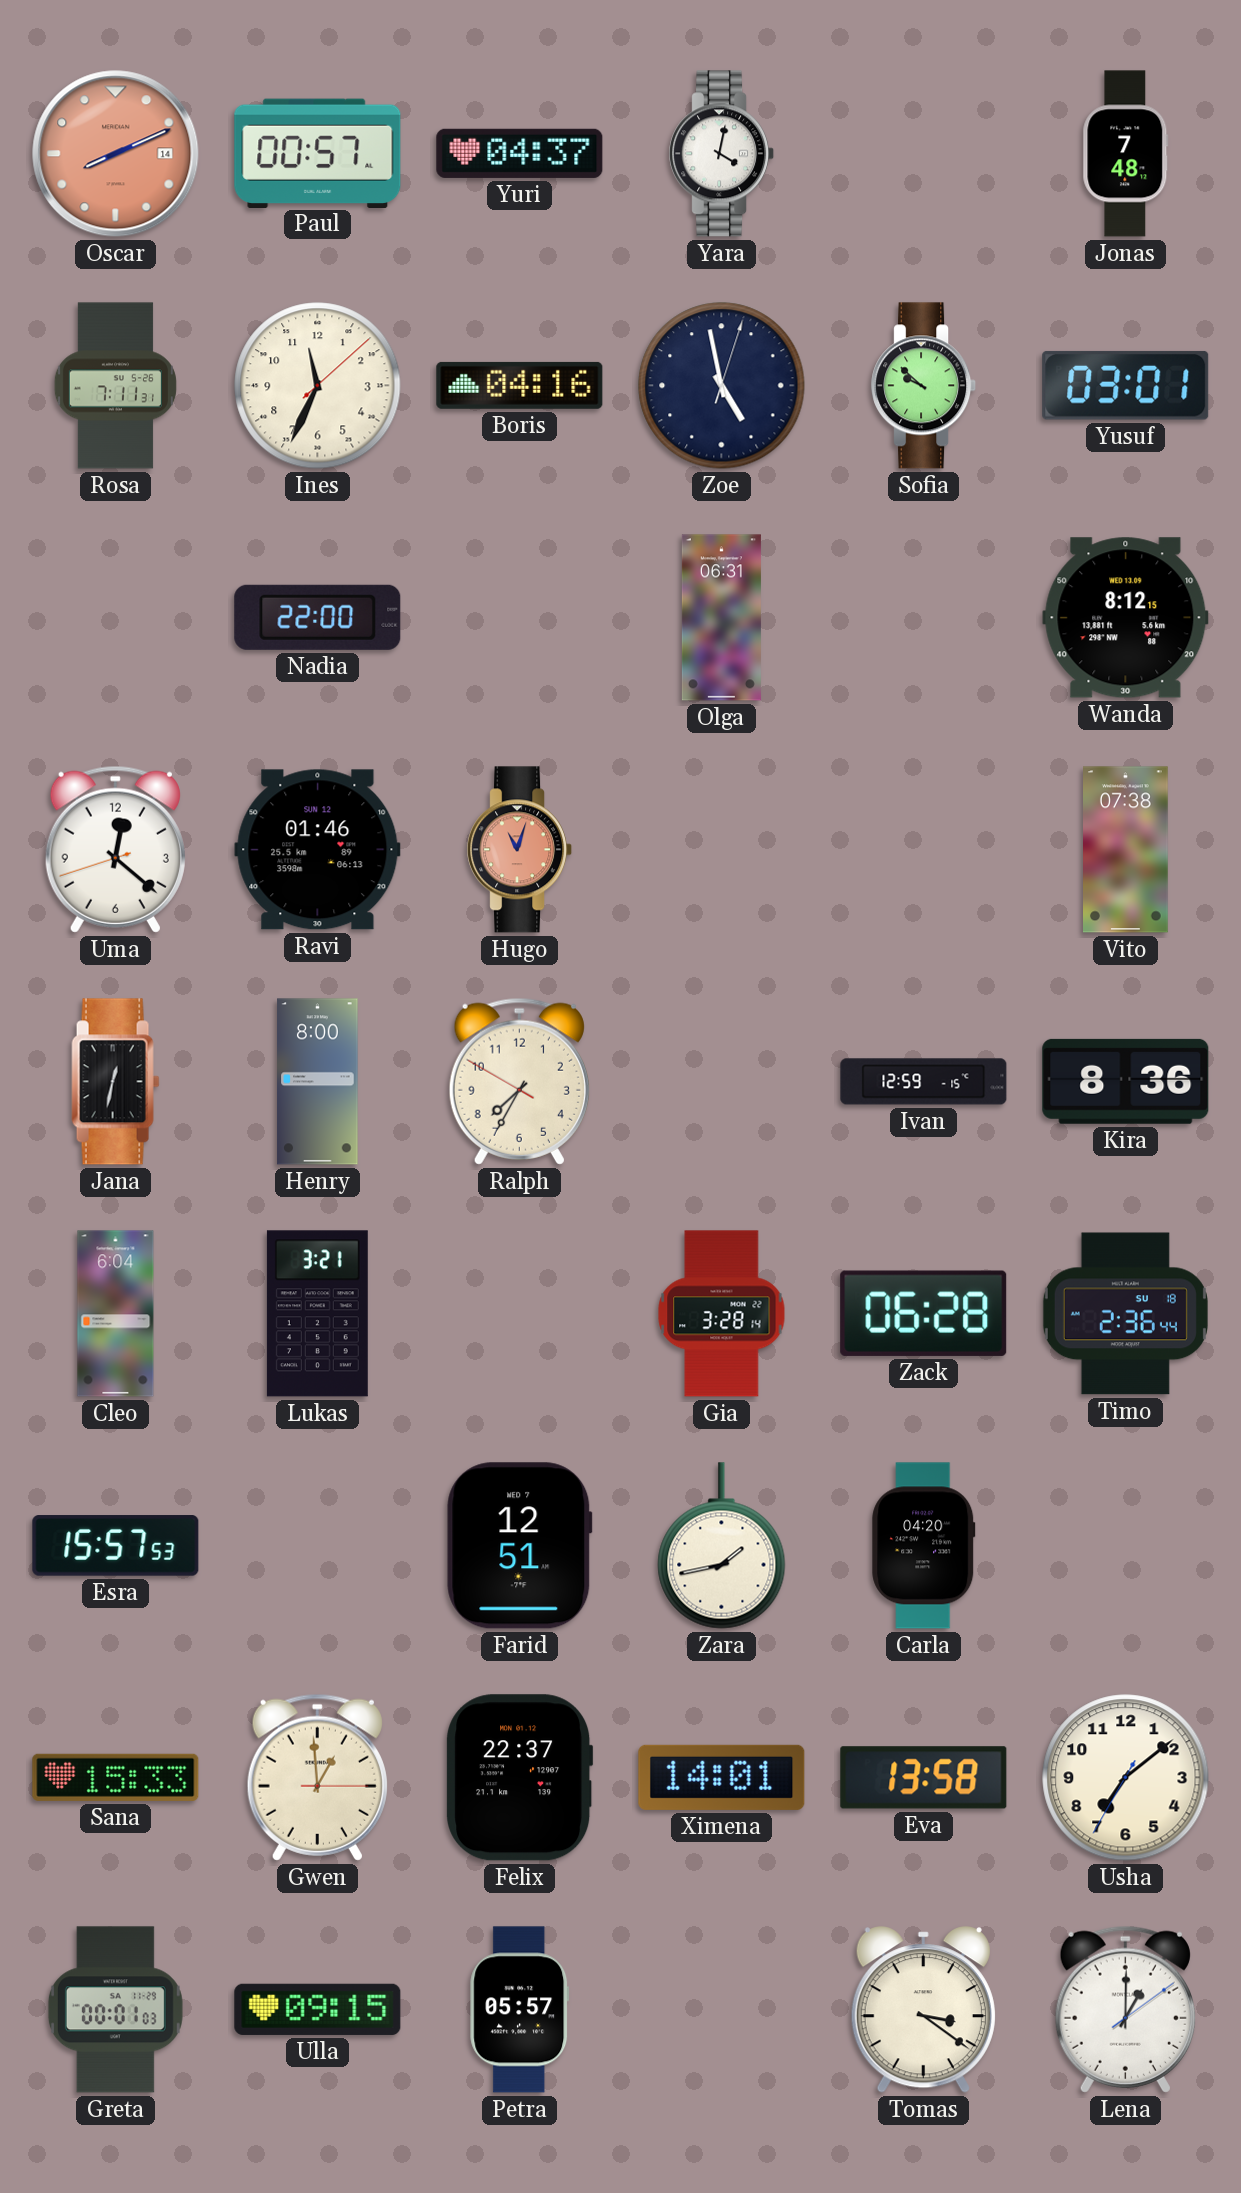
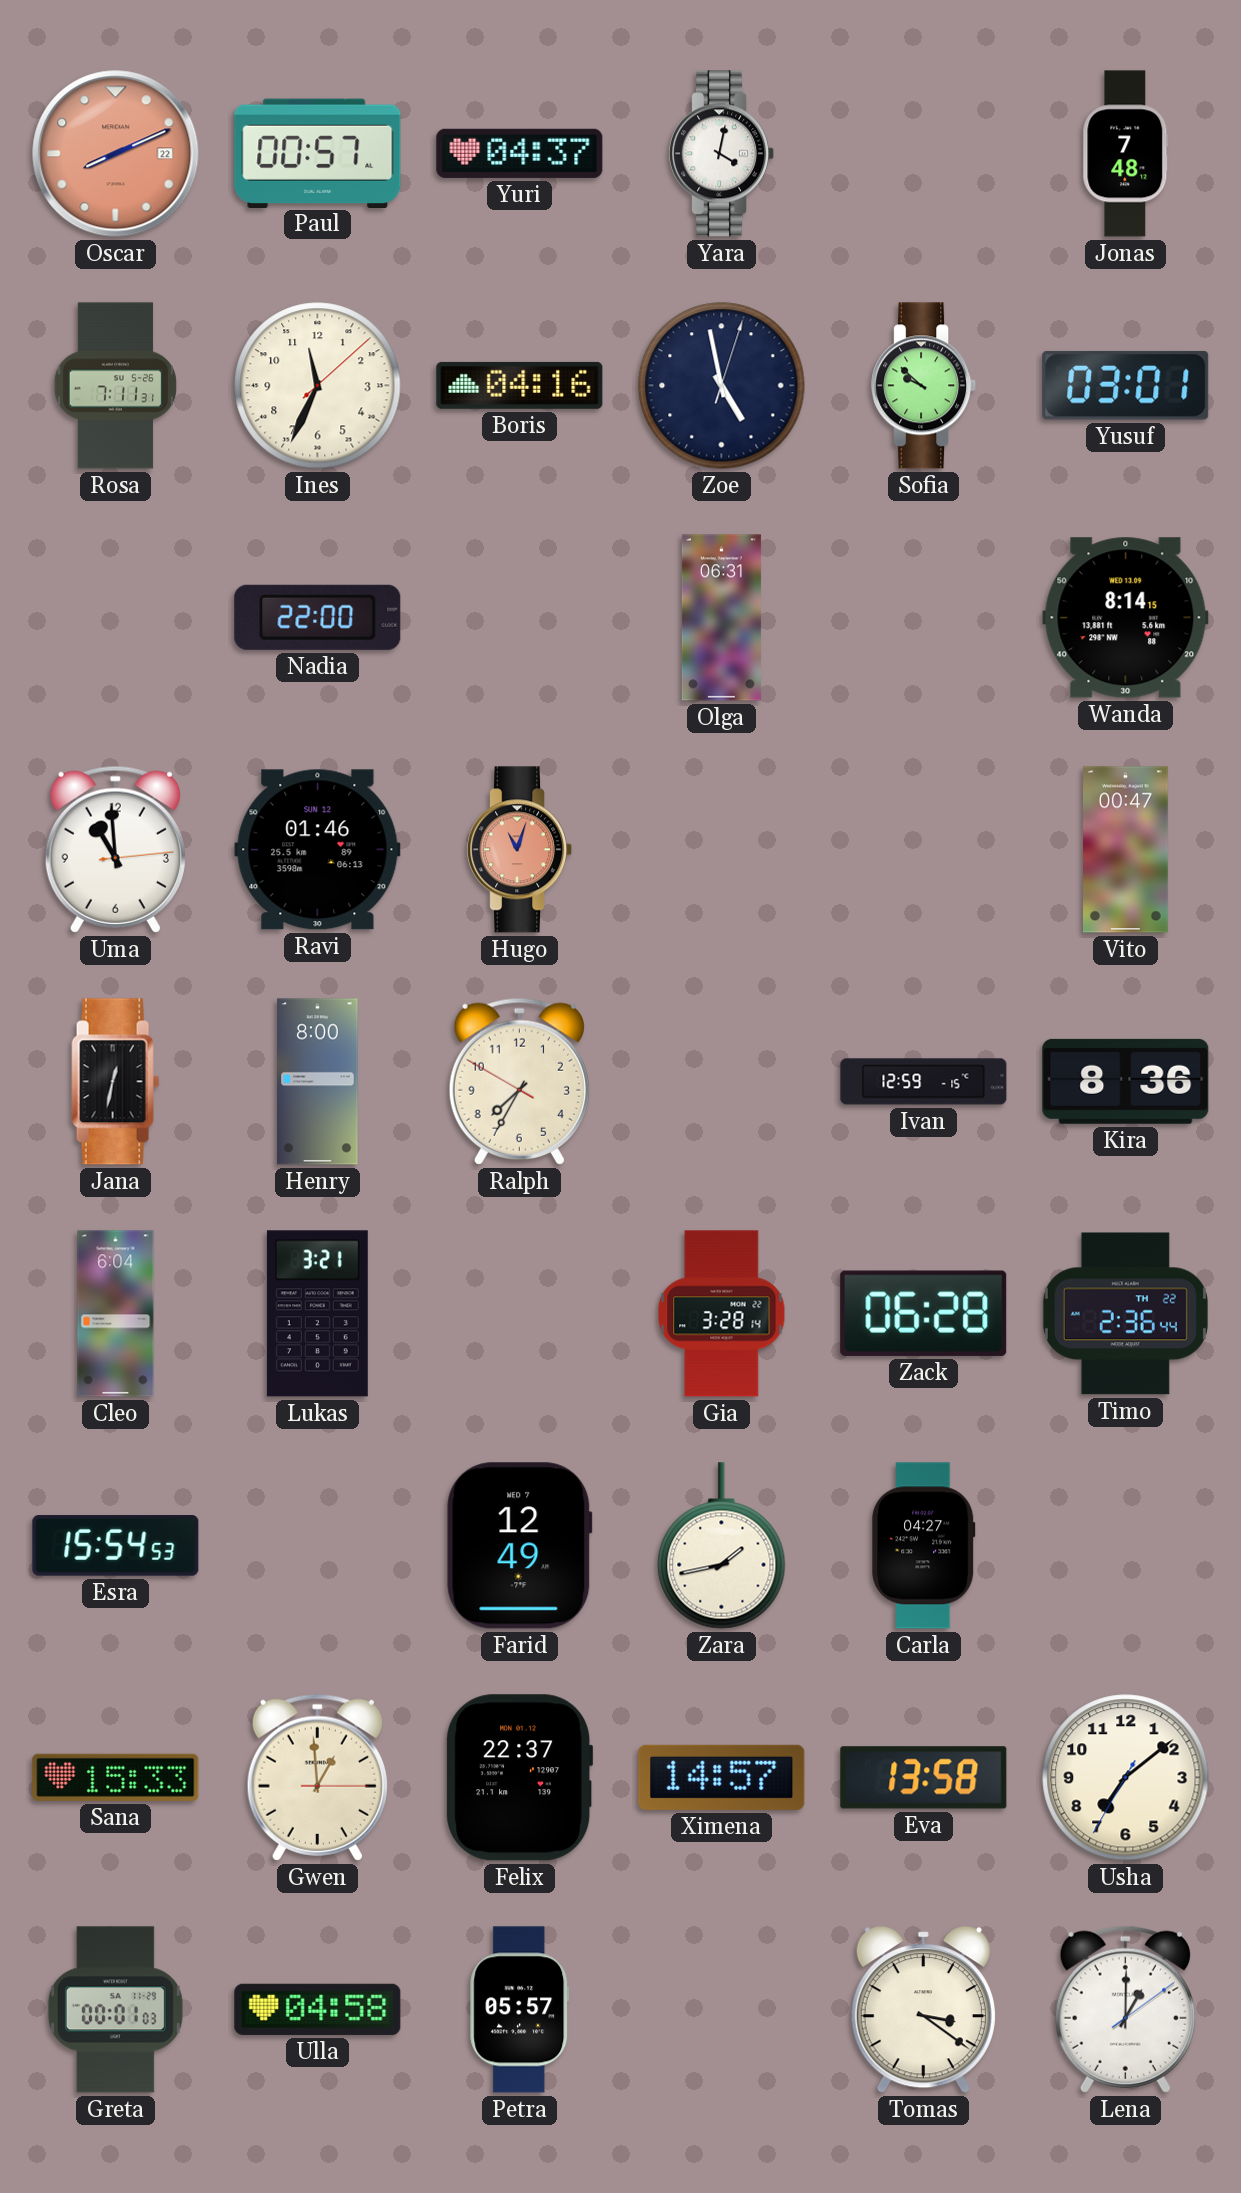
Oscar date: 14 -> 22 (116, 154)
Wanda: 8:12 -> 8:14 (1126, 618)
Uma: 12:21 -> 10:59 (115, 849)
Vito: 07:38 -> 00:47 (1126, 850)
Timo date: SU 18 -> TH 22 (1125, 1314)
Esra: 15:57 -> 15:54 (116, 1546)
Farid: 12:51 -> 12:49 (520, 1546)
Carla: 04:20 -> 04:27 (924, 1546)
Ximena: 14:01 -> 14:57 (722, 1777)
Ulla: 09:15 -> 04:58 (318, 2009)
